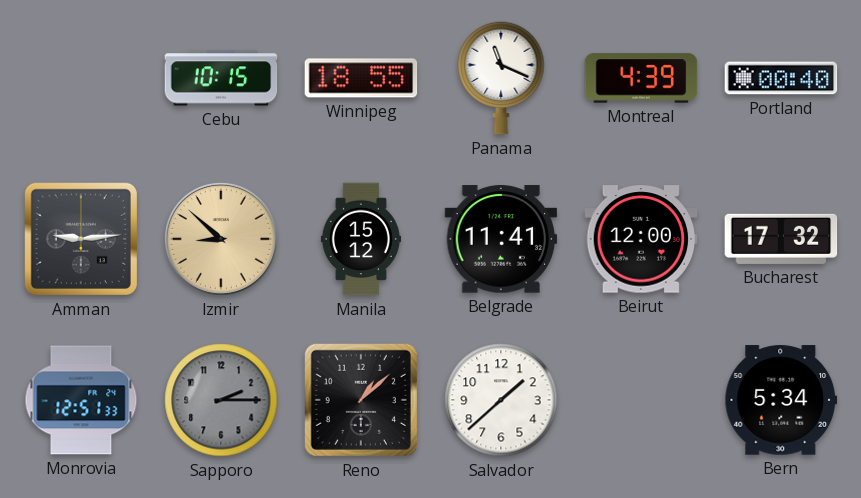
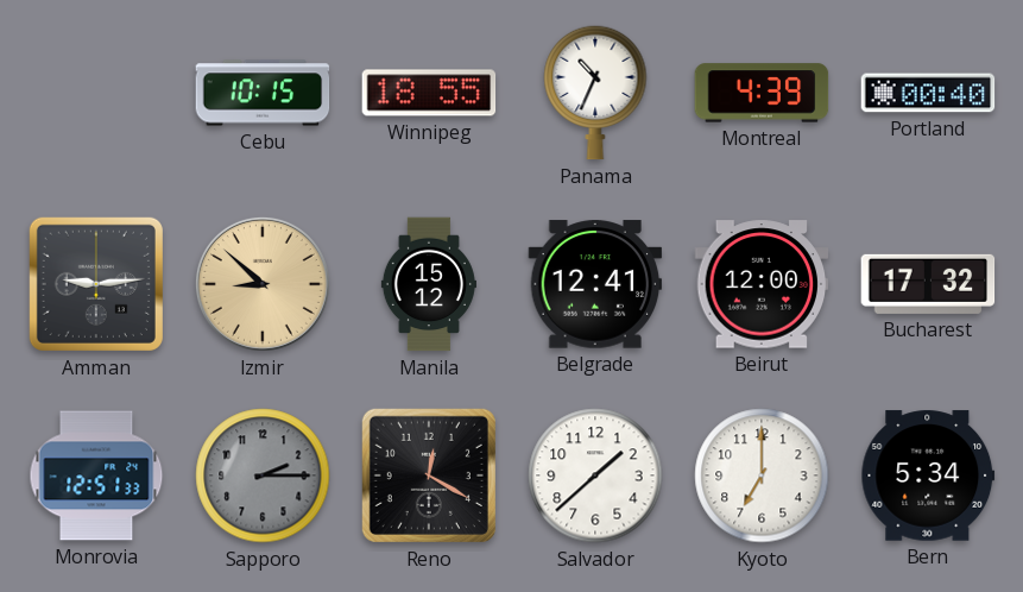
Panama: 11:19 -> 10:34 (595, 93)
Belgrade: 11:41 -> 12:41 (595, 284)
Reno: 1:08 -> 12:20 (429, 476)
Kyoto: none -> 7:00 (762, 476)
